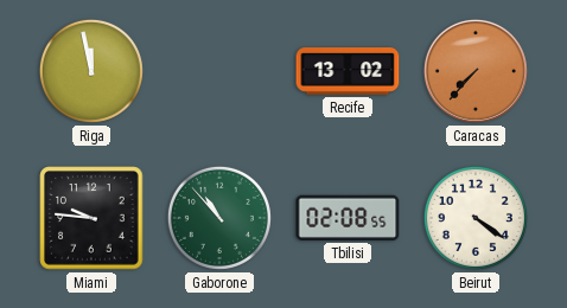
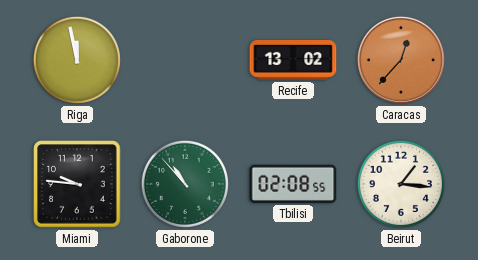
Caracas: 7:37 -> 12:37 (401, 60)
Beirut: 4:21 -> 1:16 (401, 184)
